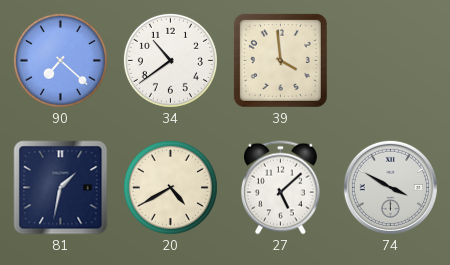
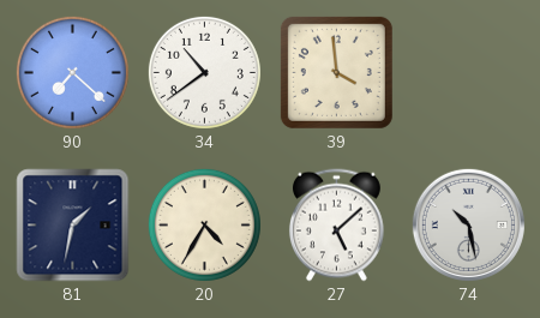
20: 4:40 -> 4:35 (204, 224)
74: 3:50 -> 10:28 (468, 224)
